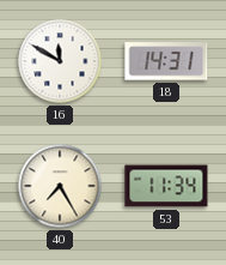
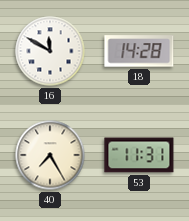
18: 14:31 -> 14:28 (139, 51)
53: 11:34 -> 11:31 (139, 155)
